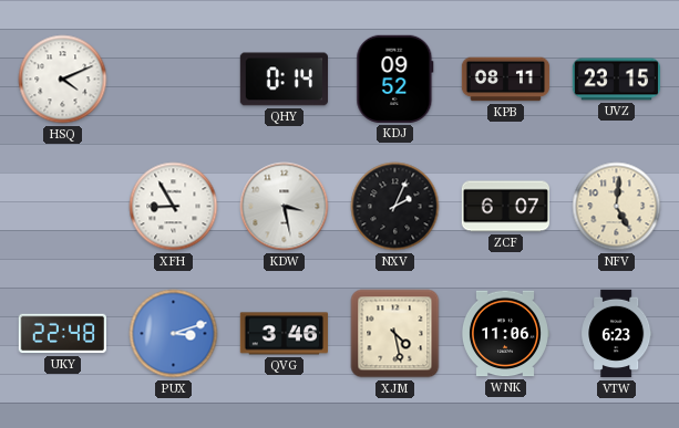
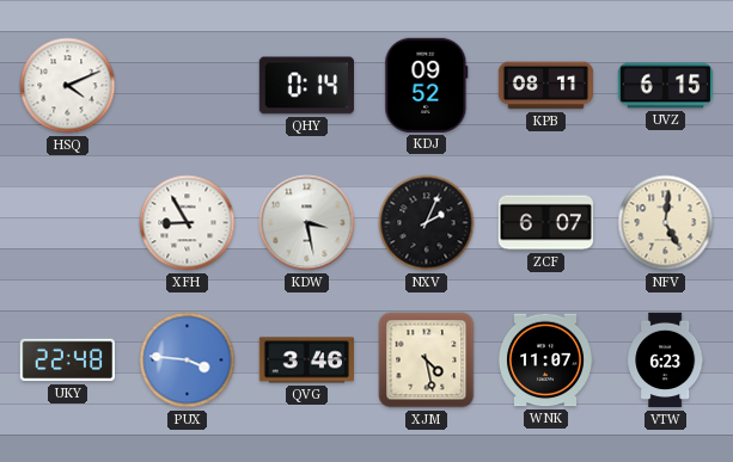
UVZ: 23:15 -> 6:15 (666, 86)
PUX: 3:12 -> 3:46 (188, 361)
WNK: 11:06 -> 11:07 (544, 361)
